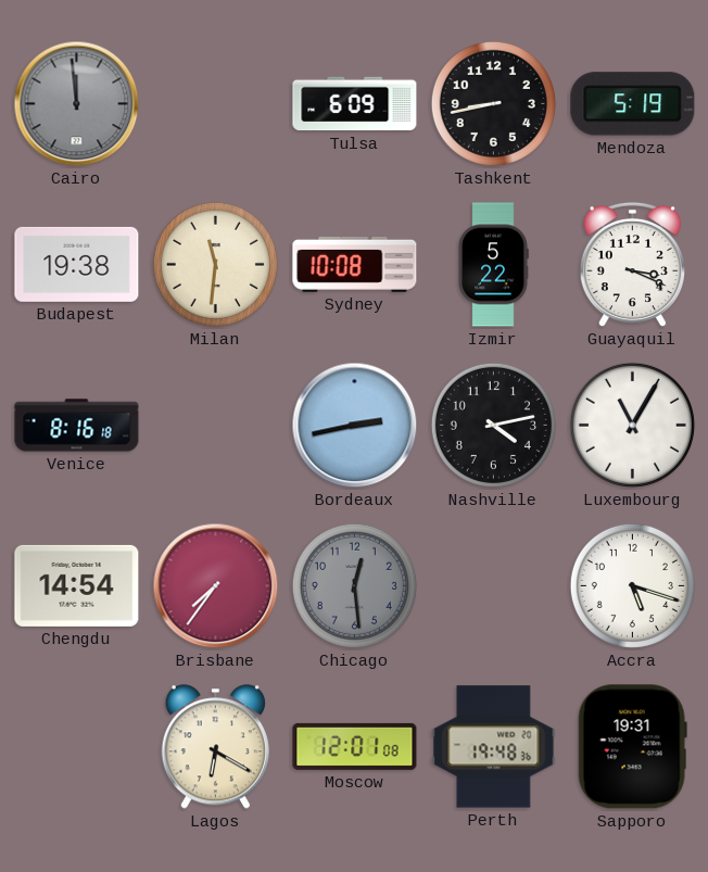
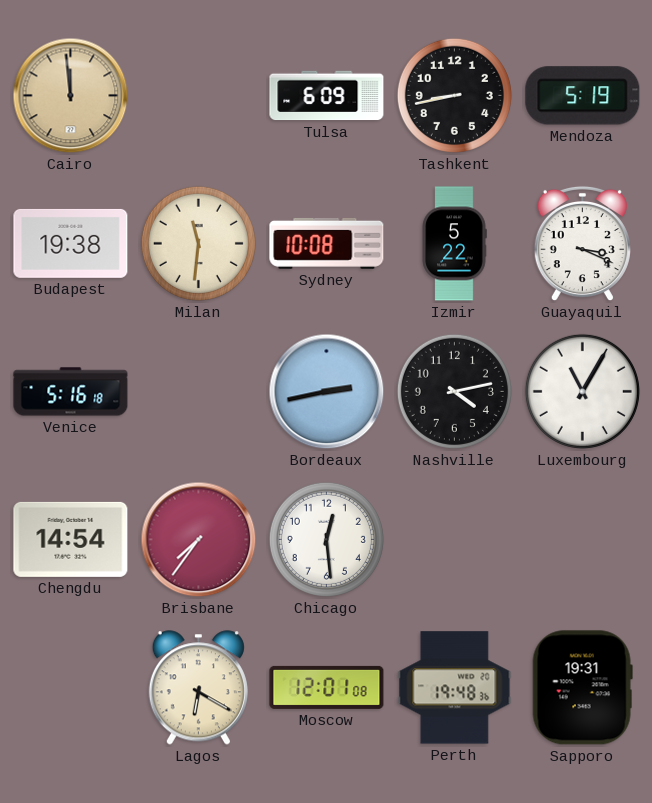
Cairo dial: grey -> champagne (71, 96)
Venice: 8:16 -> 5:16 (71, 392)
Chicago dial: grey -> white (326, 539)
Accra: 5:18 -> none (632, 585)
